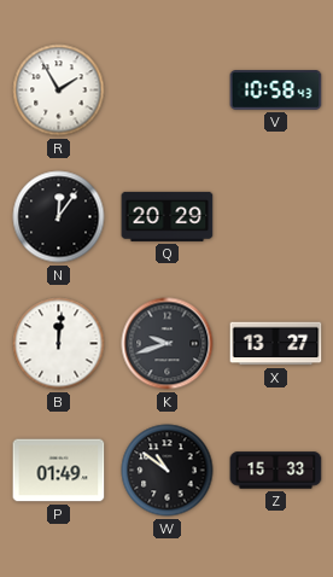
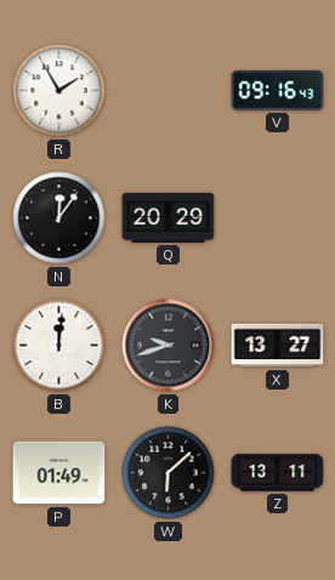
V: 10:58 -> 09:16 (278, 91)
W: 10:51 -> 6:08 (169, 473)
Z: 15:33 -> 13:11 (278, 473)
